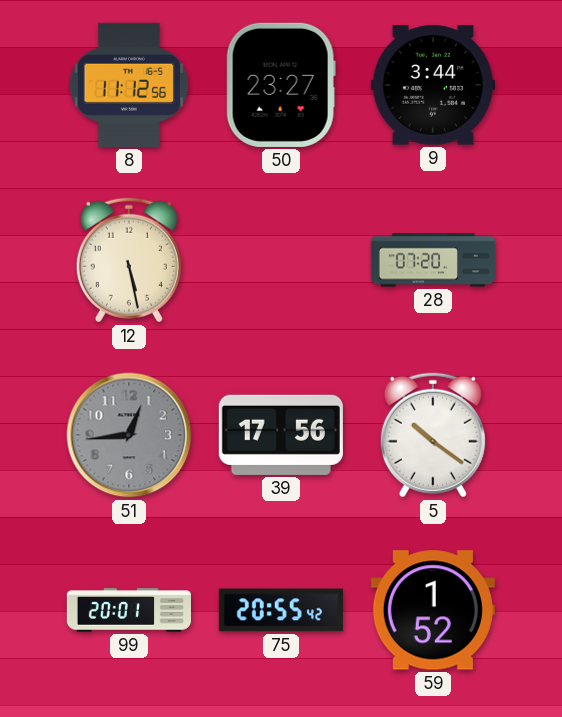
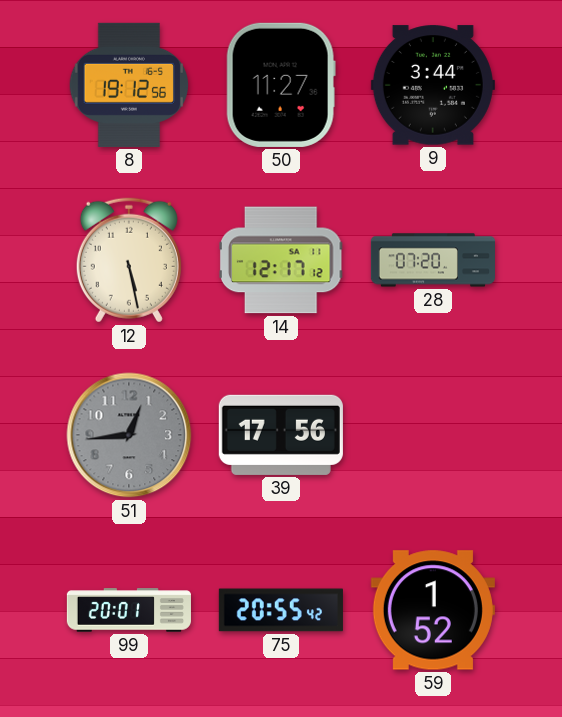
8: 11:12 -> 19:12 (129, 85)
50: 23:27 -> 11:27 (281, 85)
14: none -> 12:17 (281, 260)
5: 10:21 -> none (433, 435)
